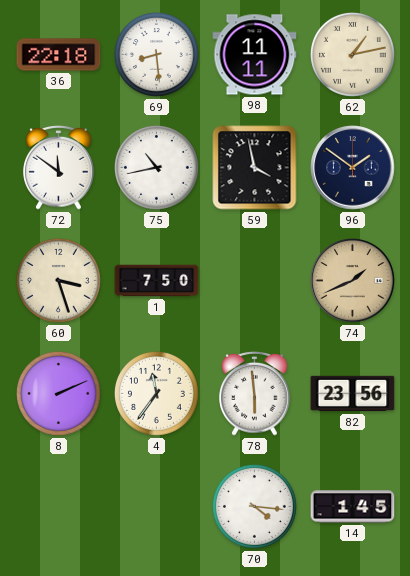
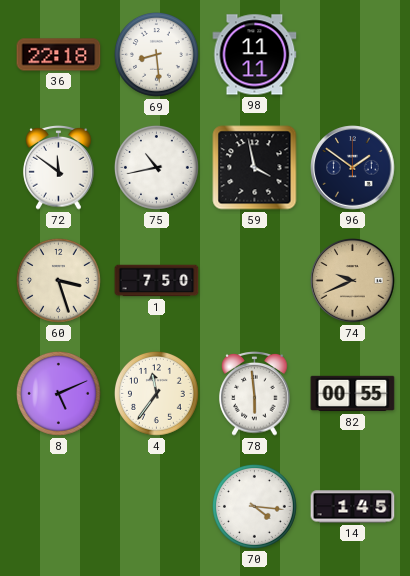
62: 1:13 -> none (353, 55)
74: 1:41 -> 9:41 (353, 281)
8: 2:11 -> 5:11 (59, 394)
82: 23:56 -> 00:55 (353, 394)
